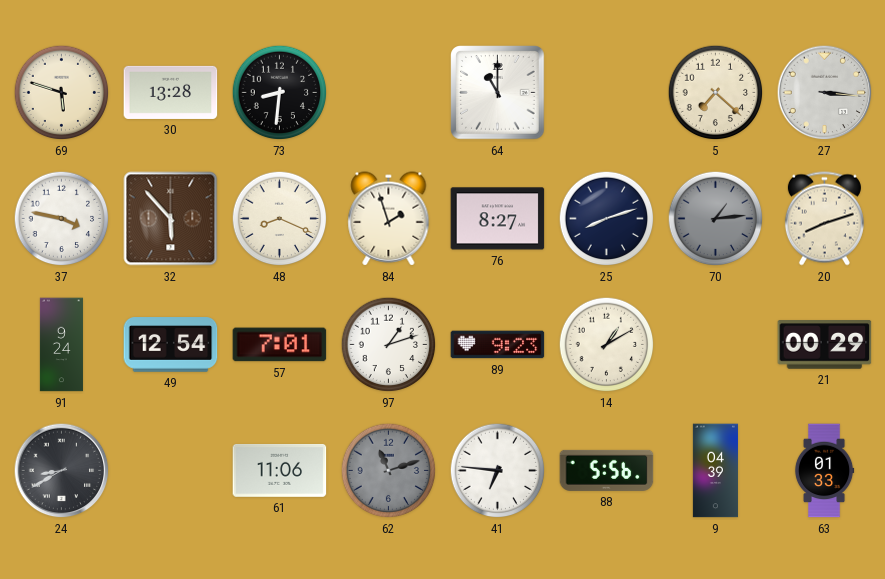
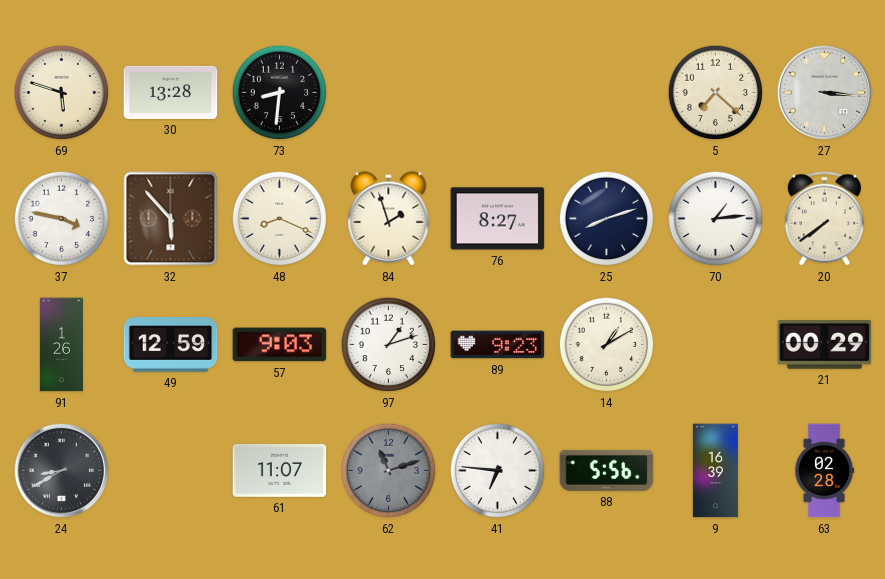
64: 11:00 -> none (498, 93)
70 dial: grey -> white (716, 219)
20: 8:12 -> 7:39 (824, 219)
91: 9:24 -> 1:26 (61, 345)
49: 12:54 -> 12:59 (171, 345)
57: 7:01 -> 9:03 (280, 345)
61: 11:06 -> 11:07 (280, 470)
9: 04:39 -> 16:39 (715, 471)
63: 01:33 -> 02:28 (824, 471)
